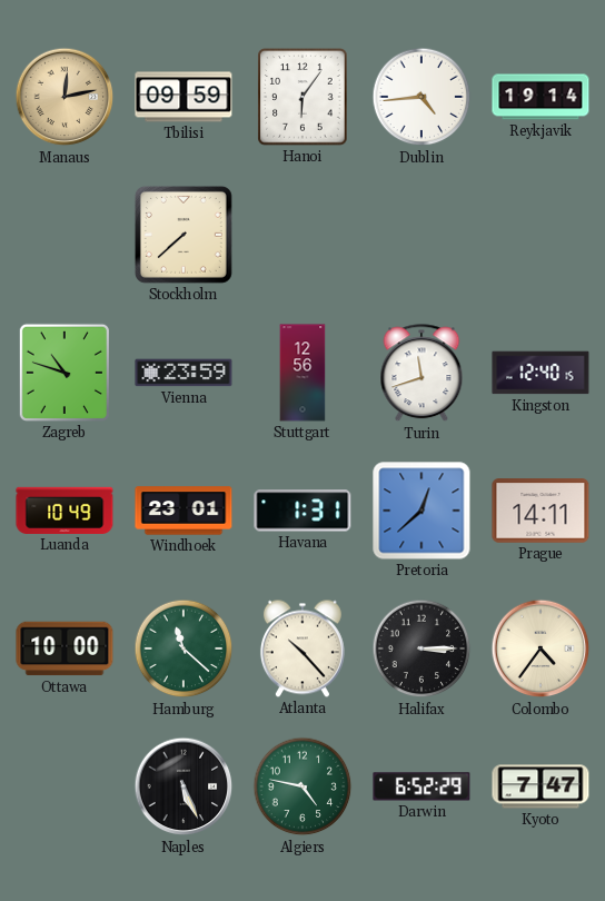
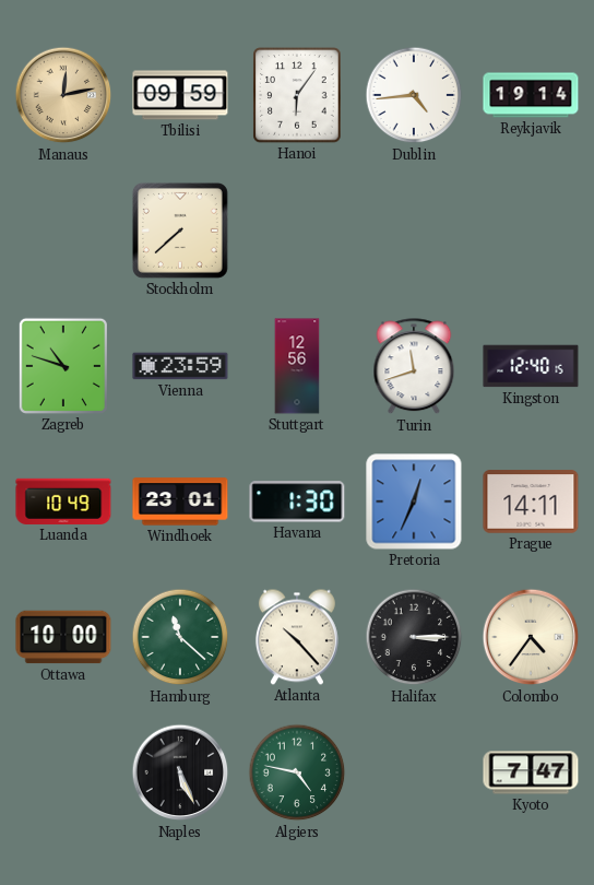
Havana: 1:31 -> 1:30 (297, 501)
Pretoria: 12:38 -> 12:34 (414, 501)
Darwin: 6:52 -> none (421, 786)
